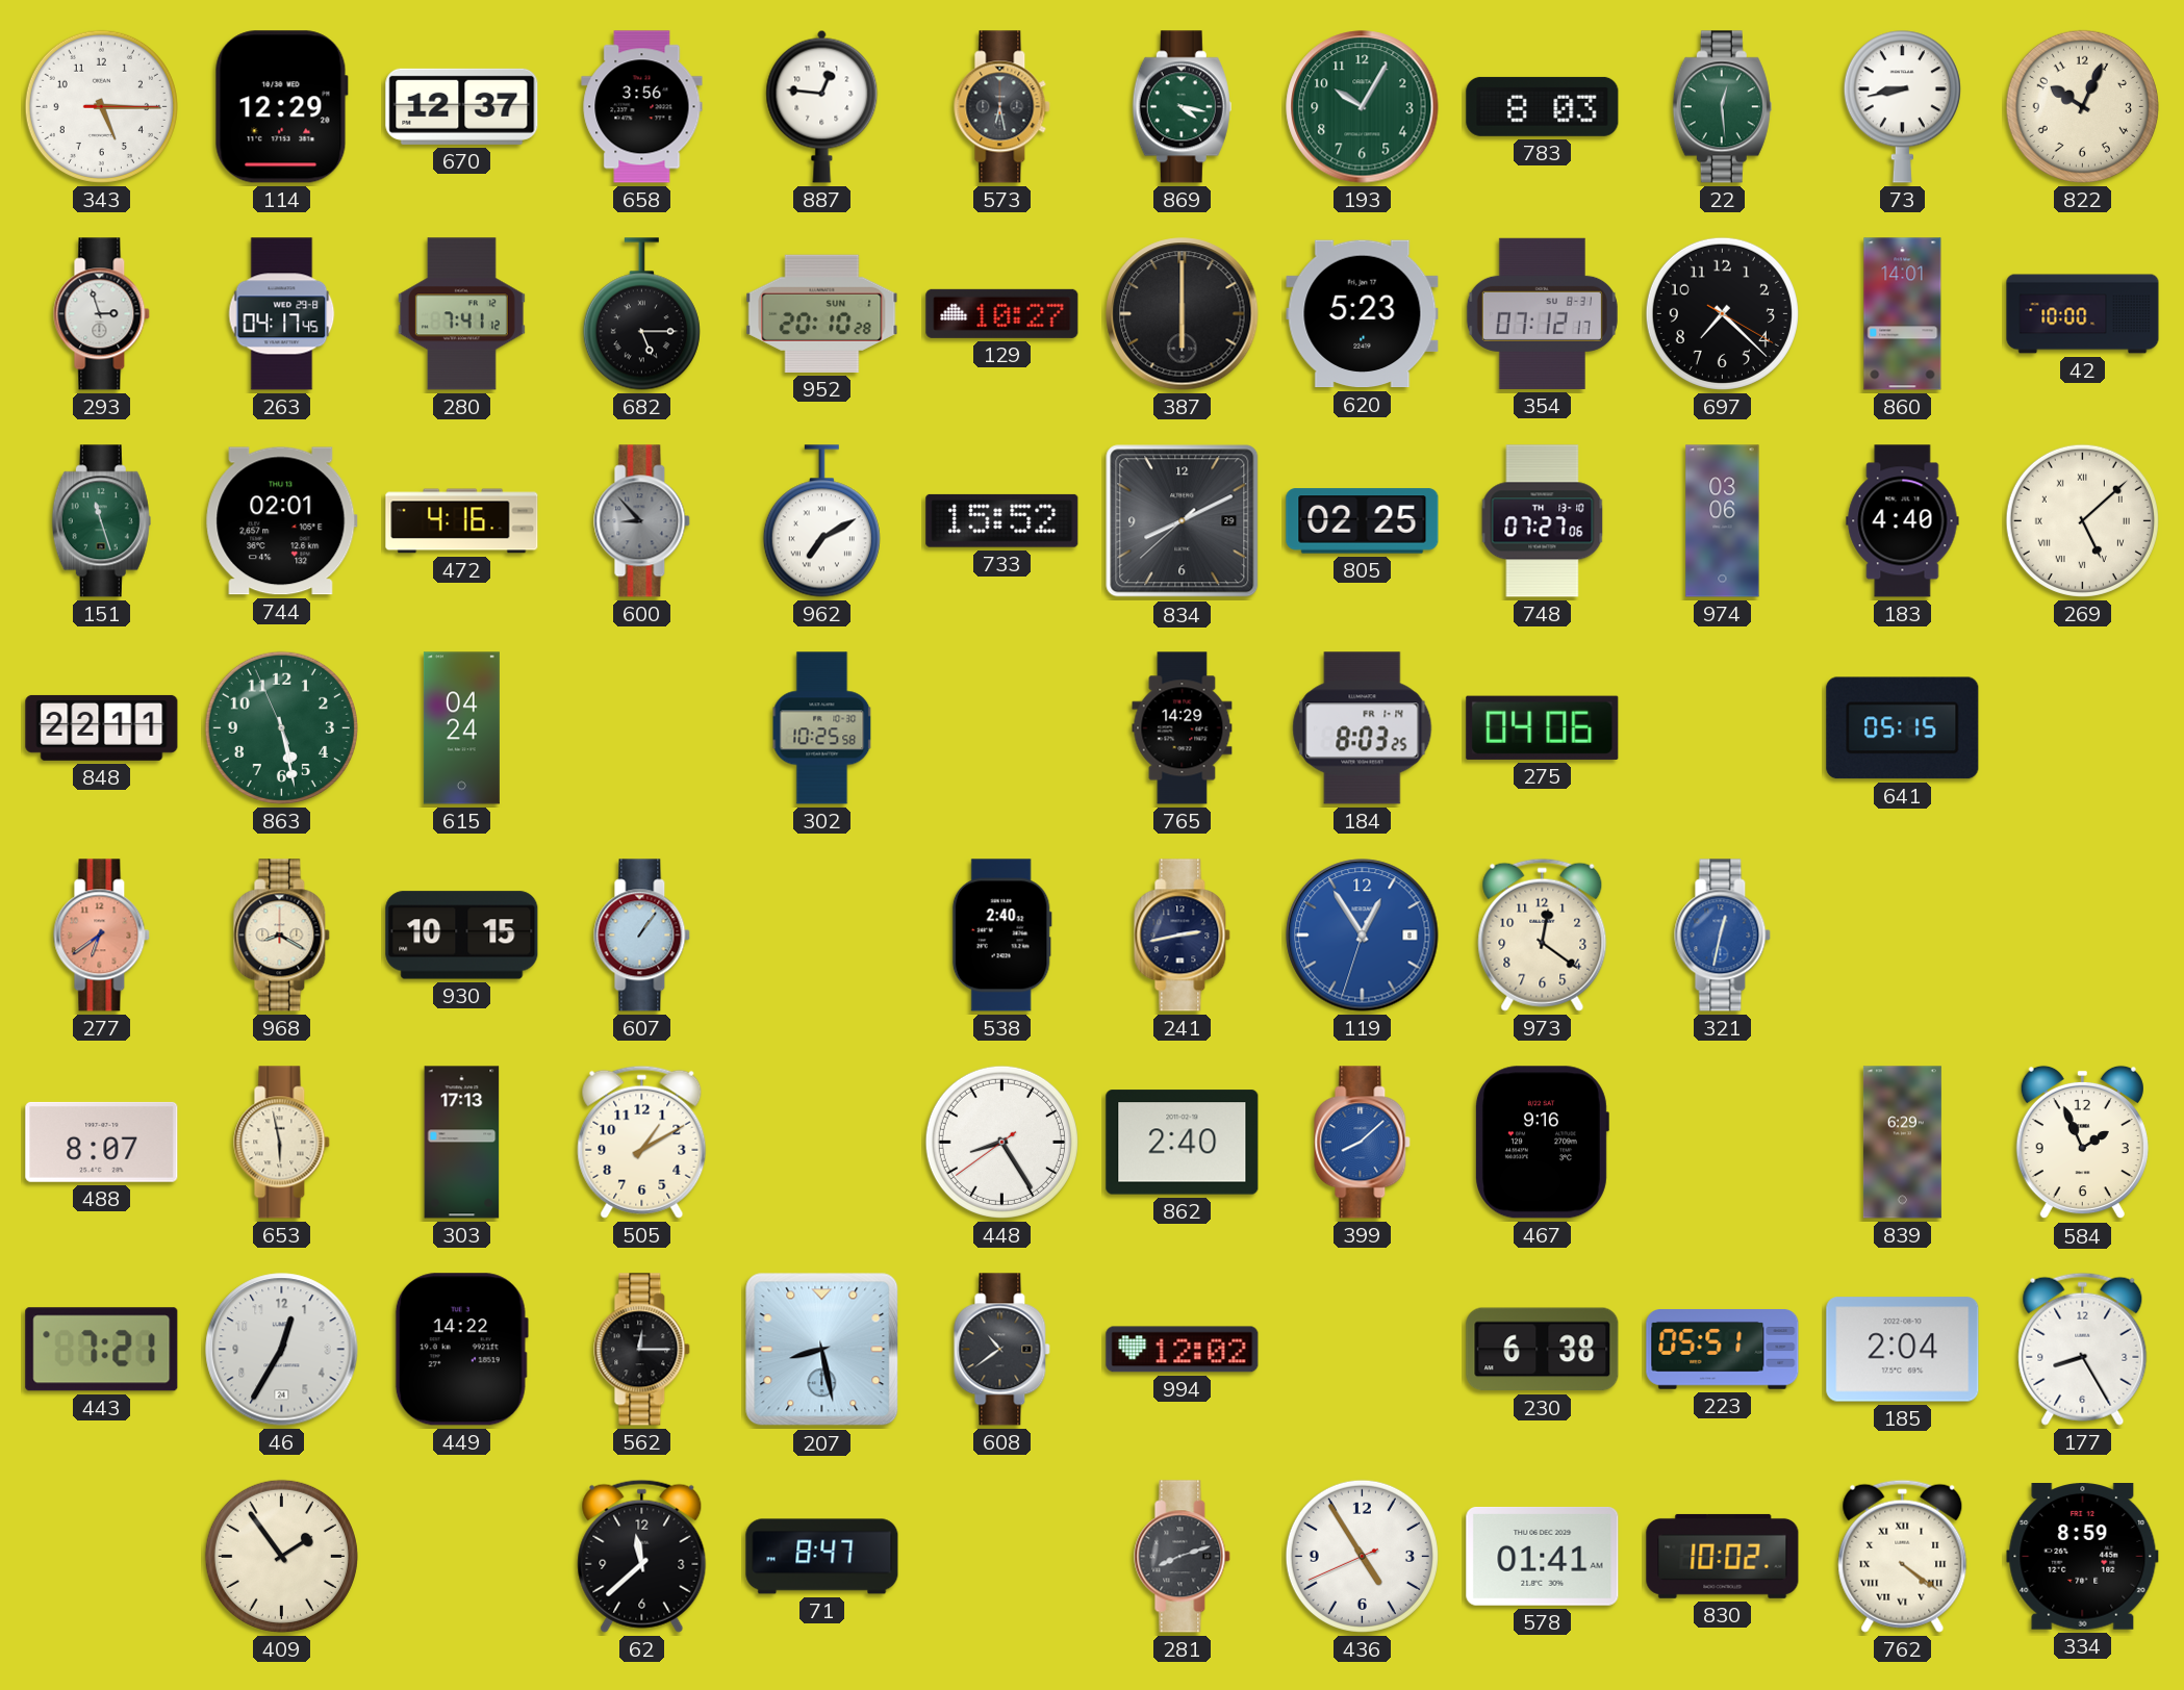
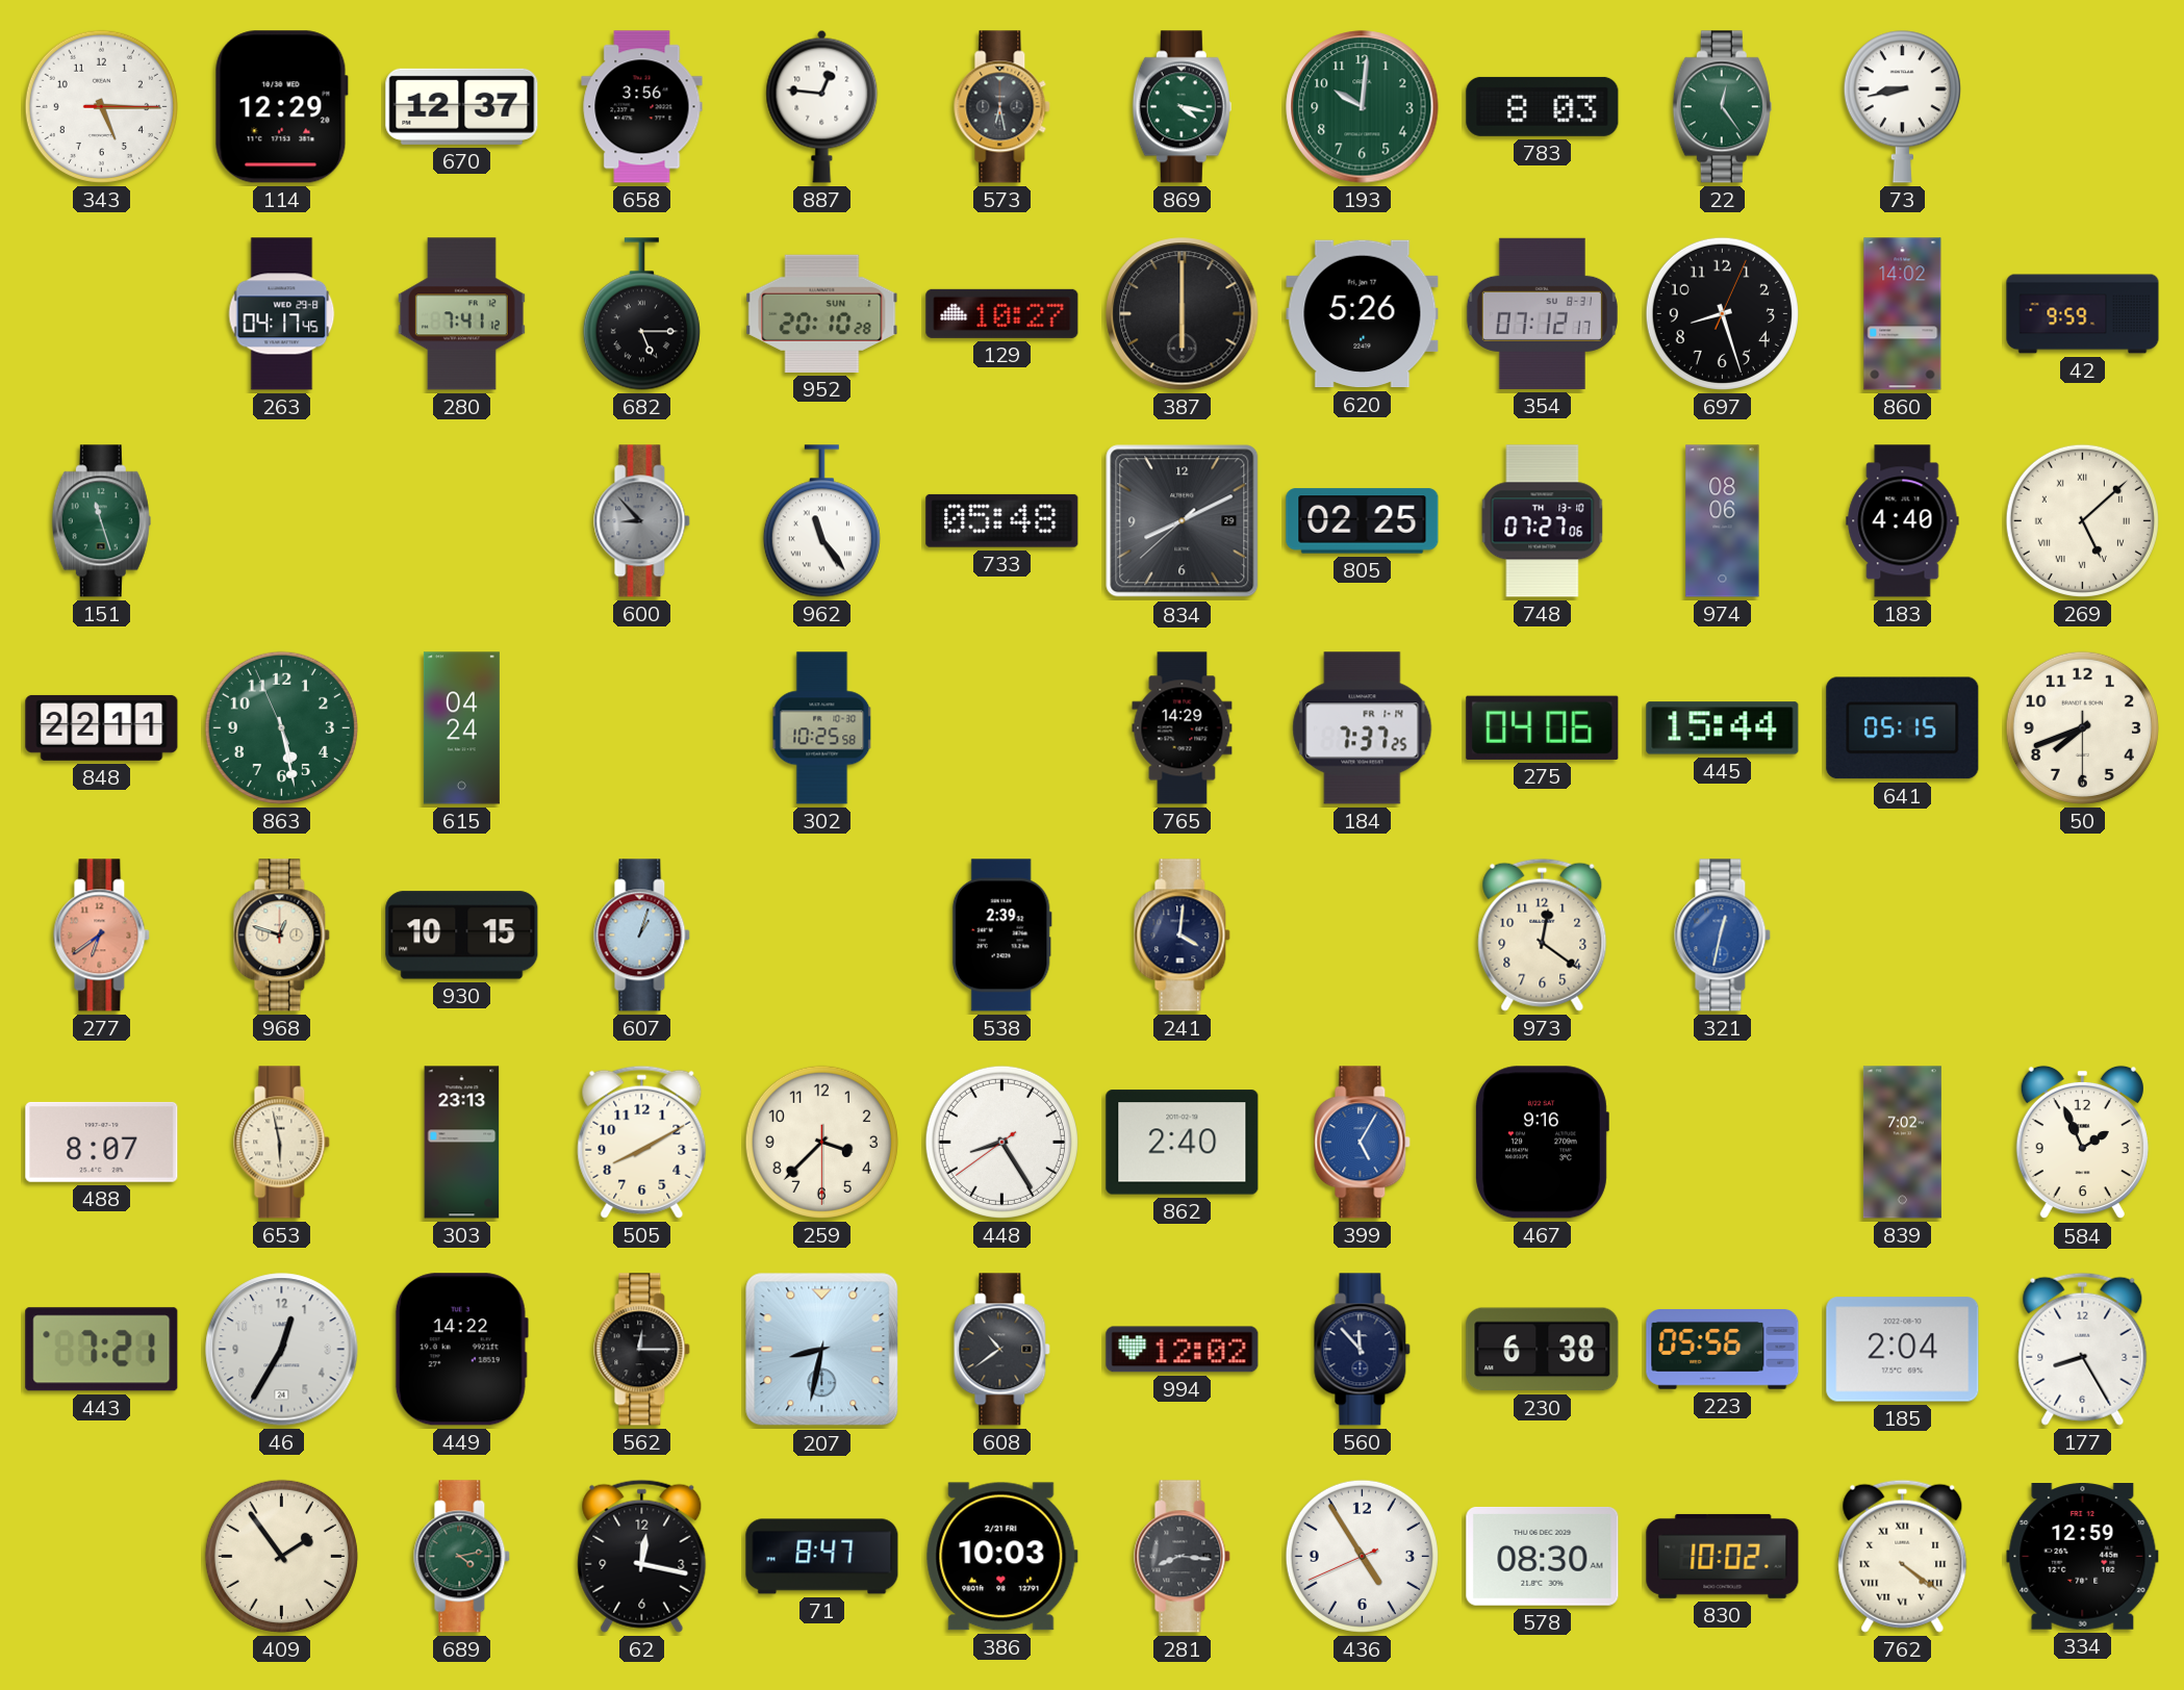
193: 10:05 -> 10:01 (1363, 107)
22: 12:29 -> 12:24 (1722, 107)
822: 10:04 -> none (2082, 106)
293: 2:57 -> none (102, 314)
620: 5:23 -> 5:26 (1363, 314)
697: 7:22 -> 8:27 (1722, 313)
860: 14:01 -> 14:02 (1903, 314)
42: 10:00 -> 9:59 (2083, 314)
744: 02:01 -> none (282, 521)
472: 4:16 -> none (462, 521)
962: 7:10 -> 11:24 (821, 521)
733: 15:52 -> 05:48 (1002, 520)
974: 03:06 -> 08:06 (1723, 521)
184: 8:03 -> 7:37 (1363, 728)
445: none -> 15:44 (1723, 728)
50: none -> 7:41 (2082, 727)
968: 8:20 -> 12:48 (282, 936)
607: 1:06 -> 1:03 (642, 936)
538: 2:40 -> 2:39 (1001, 936)
241: 2:43 -> 4:01 (1183, 936)
119: 12:54 -> none (1363, 936)
303: 17:13 -> 23:13 (462, 1143)
505: 1:10 -> 8:10 (642, 1142)
259: none -> 3:37 (821, 1142)
399: 8:08 -> 5:05 (1363, 1143)
839: 6:29 -> 7:02 (1902, 1143)
207: 8:28 -> 8:32 (822, 1350)
560: none -> 11:53 (1363, 1350)
223: 05:51 -> 05:56 (1723, 1350)
689: none -> 4:13 (462, 1557)
62: 11:38 -> 12:17 (642, 1556)
386: none -> 10:03 (1001, 1557)
281: 8:12 -> 8:16 (1183, 1557)
578: 01:41 -> 08:30 (1543, 1556)
334: 8:59 -> 12:59 (2083, 1557)
